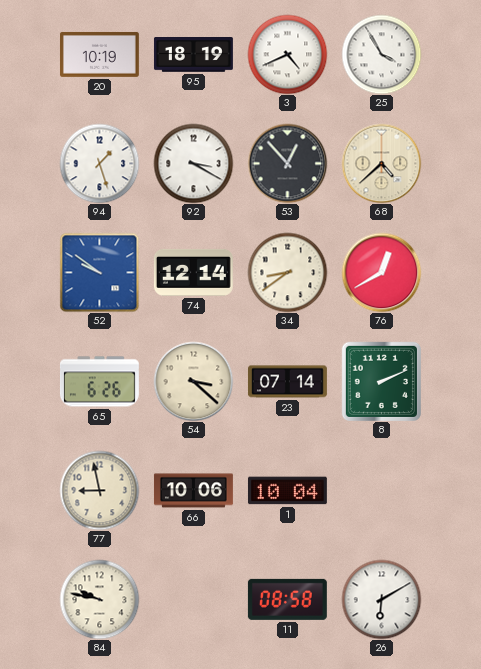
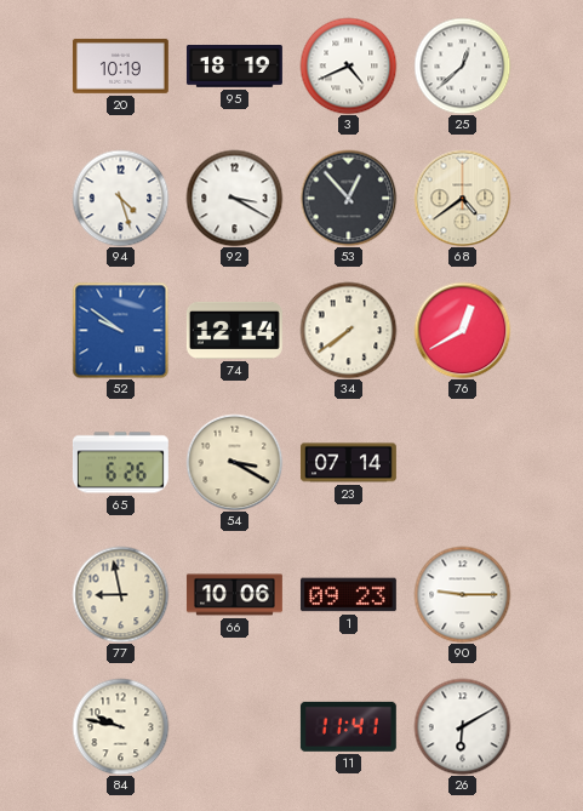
25: 3:55 -> 12:38 (462, 65)
94: 1:27 -> 4:27 (120, 198)
68: 4:38 -> 4:39 (462, 198)
34: 8:39 -> 7:39 (348, 330)
54: 3:22 -> 3:20 (234, 462)
8: 2:11 -> none (381, 381)
1: 10:04 -> 09:23 (348, 595)
90: none -> 9:15 (462, 594)
11: 08:58 -> 11:41 (348, 726)
